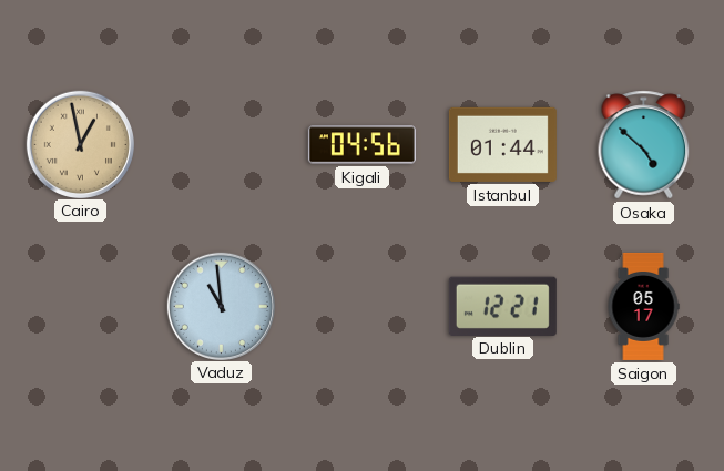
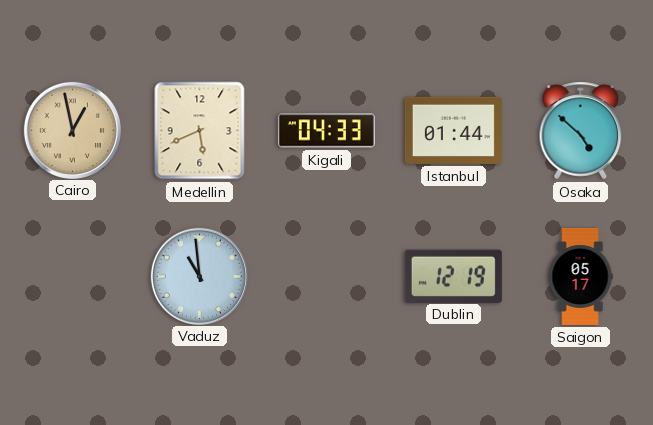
Medellin: none -> 5:41 (200, 131)
Kigali: 04:56 -> 04:33 (326, 131)
Dublin: 12:21 -> 12:19 (453, 276)
